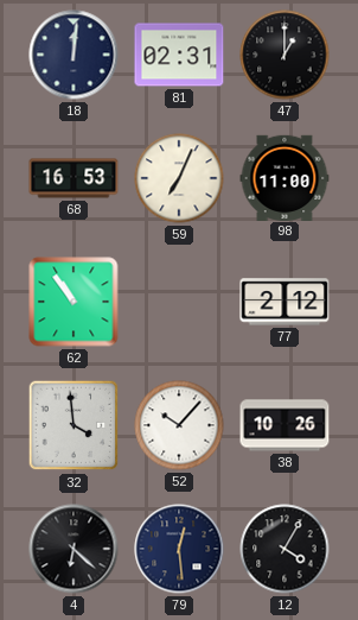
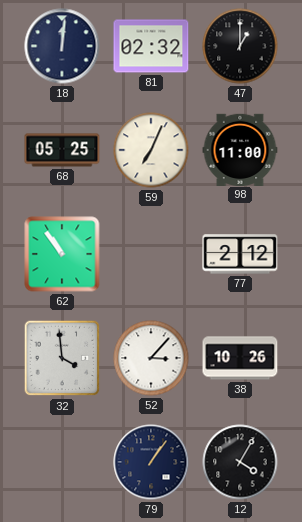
81: 02:31 -> 02:32 (151, 46)
68: 16:53 -> 05:25 (62, 150)
52: 10:07 -> 3:07 (151, 358)
4: 6:22 -> none (73, 549)
79: 12:29 -> 1:06 (151, 462)
